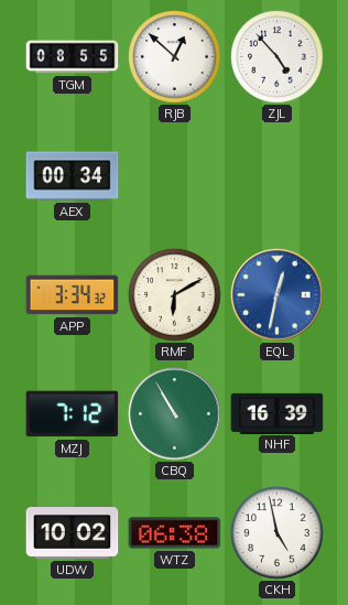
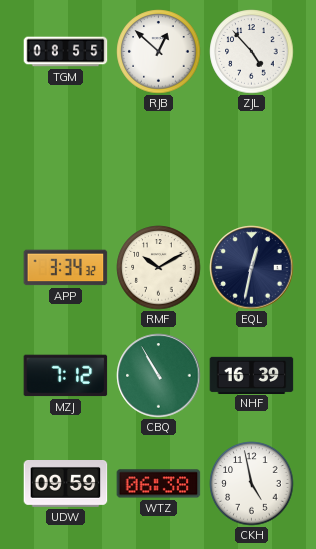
AEX: 00:34 -> none (73, 176)
RMF: 6:10 -> 10:10 (159, 268)
EQL dial: blue -> navy (252, 268)
UDW: 10:02 -> 09:59 (66, 484)
